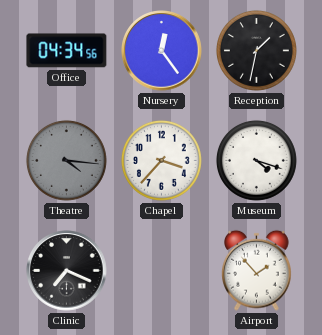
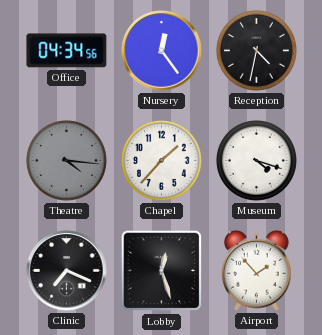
Reception: 1:32 -> 4:32 (256, 50)
Chapel: 3:37 -> 1:37 (161, 160)
Lobby: none -> 12:27 (162, 271)
